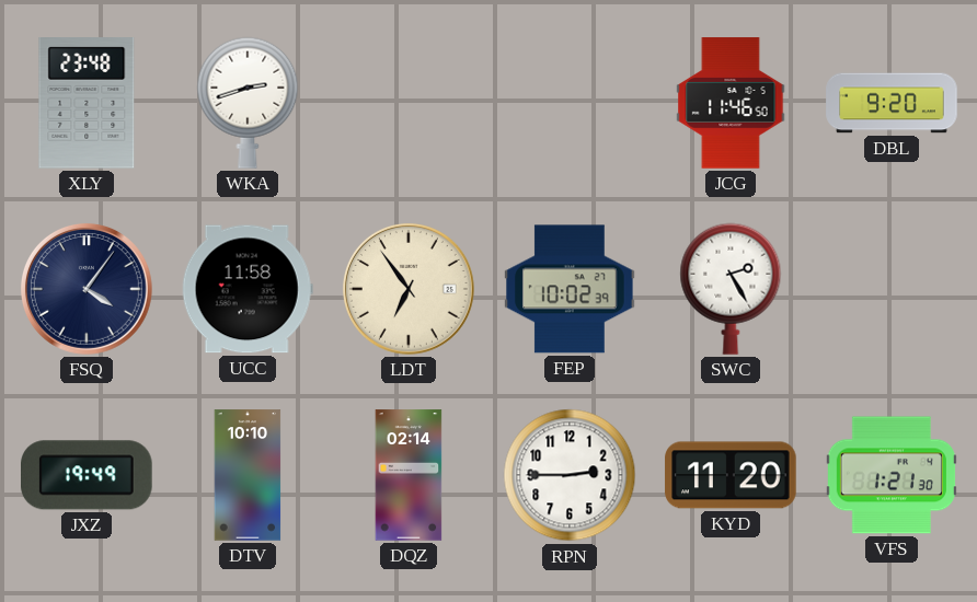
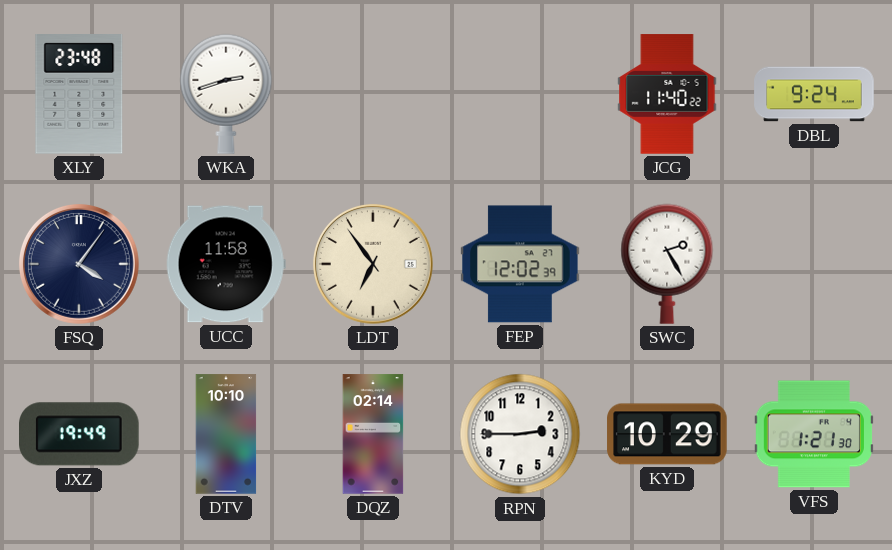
JCG: 11:46 -> 11:40 (667, 94)
DBL: 9:20 -> 9:24 (814, 94)
FEP: 10:02 -> 12:02 (520, 264)
KYD: 11:20 -> 10:29 (667, 434)
